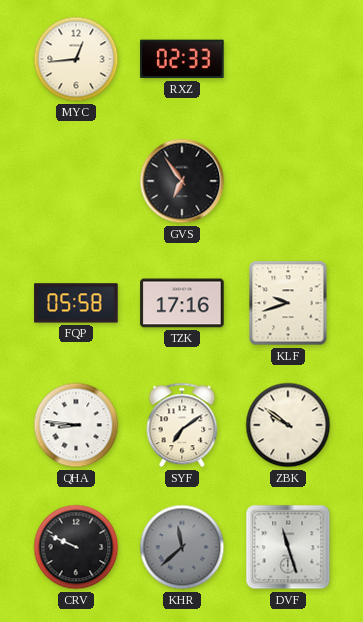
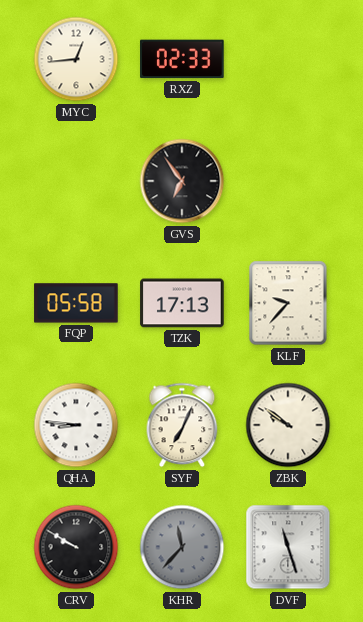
TZK: 17:16 -> 17:13 (182, 303)
KLF: 9:42 -> 9:37 (288, 303)
SYF: 7:09 -> 7:04 (182, 425)
CRV: 9:49 -> 9:50 (76, 547)
KHR: 11:38 -> 11:37 (182, 547)
